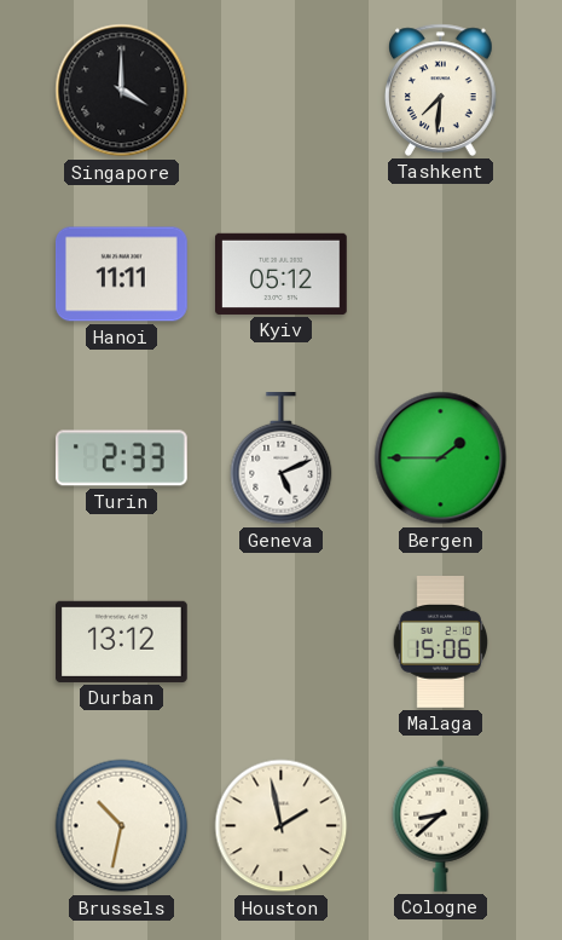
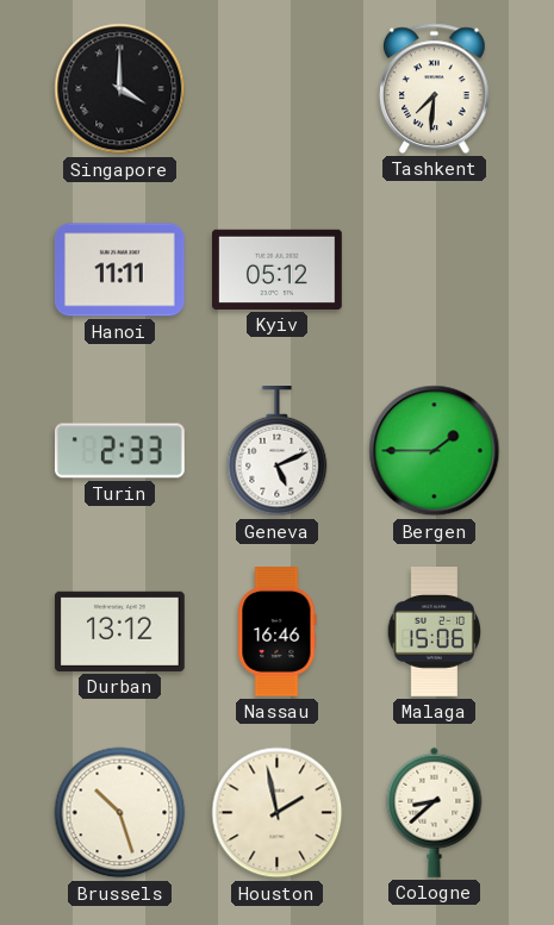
Nassau: none -> 16:46 (278, 632)
Brussels: 10:32 -> 10:27 (120, 813)
